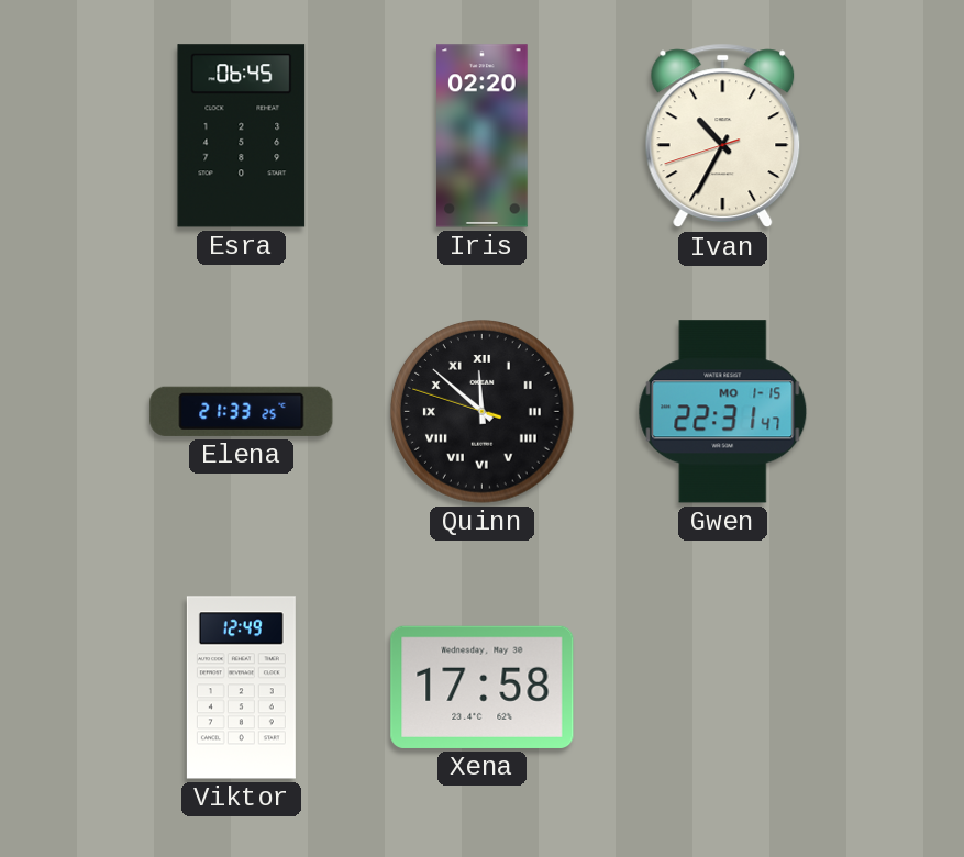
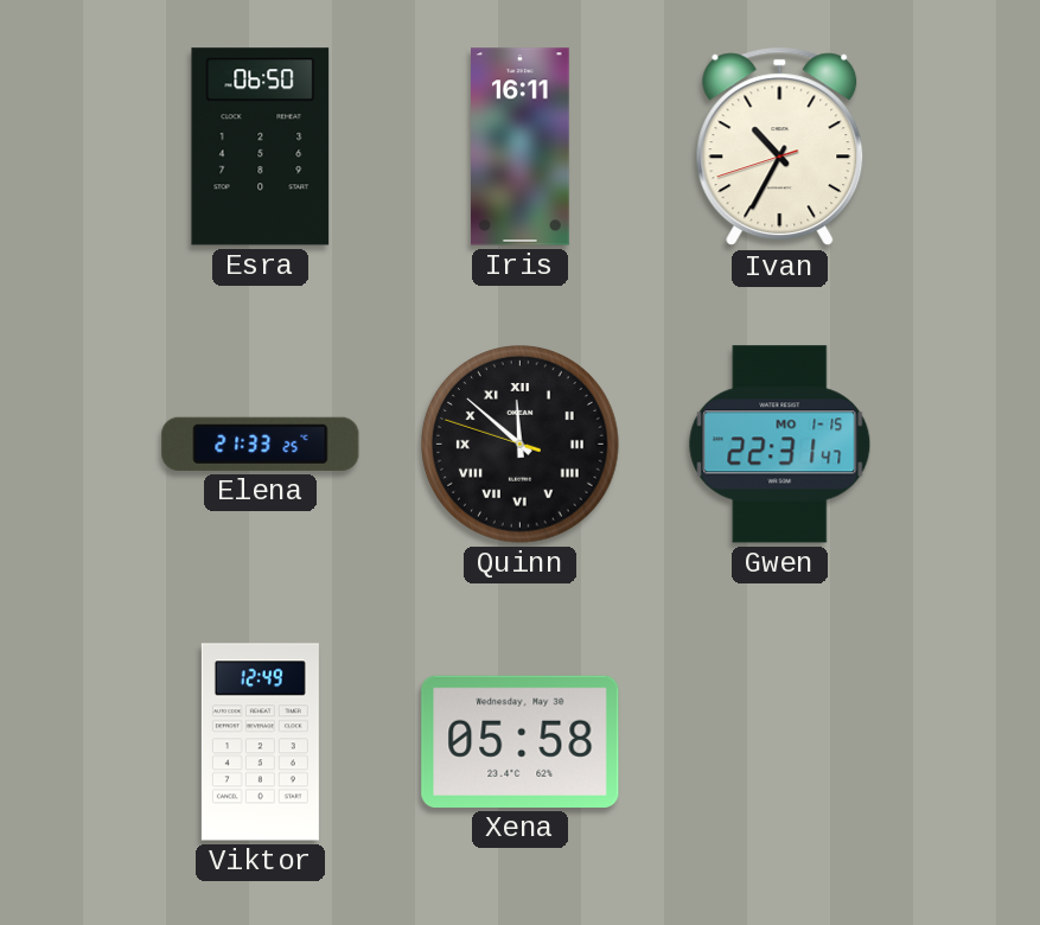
Esra: 06:45 -> 06:50 (261, 147)
Iris: 02:20 -> 16:11 (521, 147)
Xena: 17:58 -> 05:58 (521, 741)
